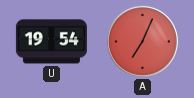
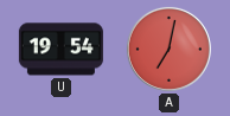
A: 7:04 -> 7:02 (168, 49)
